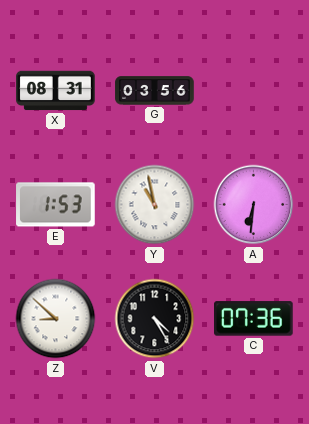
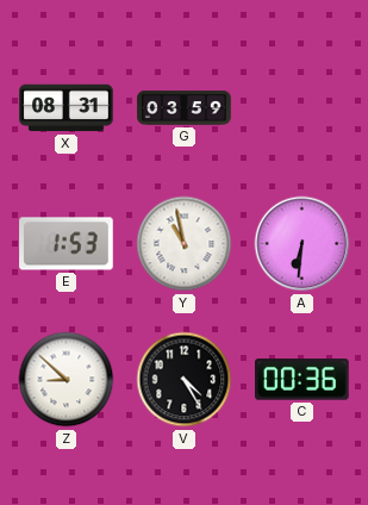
G: 03:56 -> 03:59 (185, 108)
C: 07:36 -> 00:36 (302, 380)
